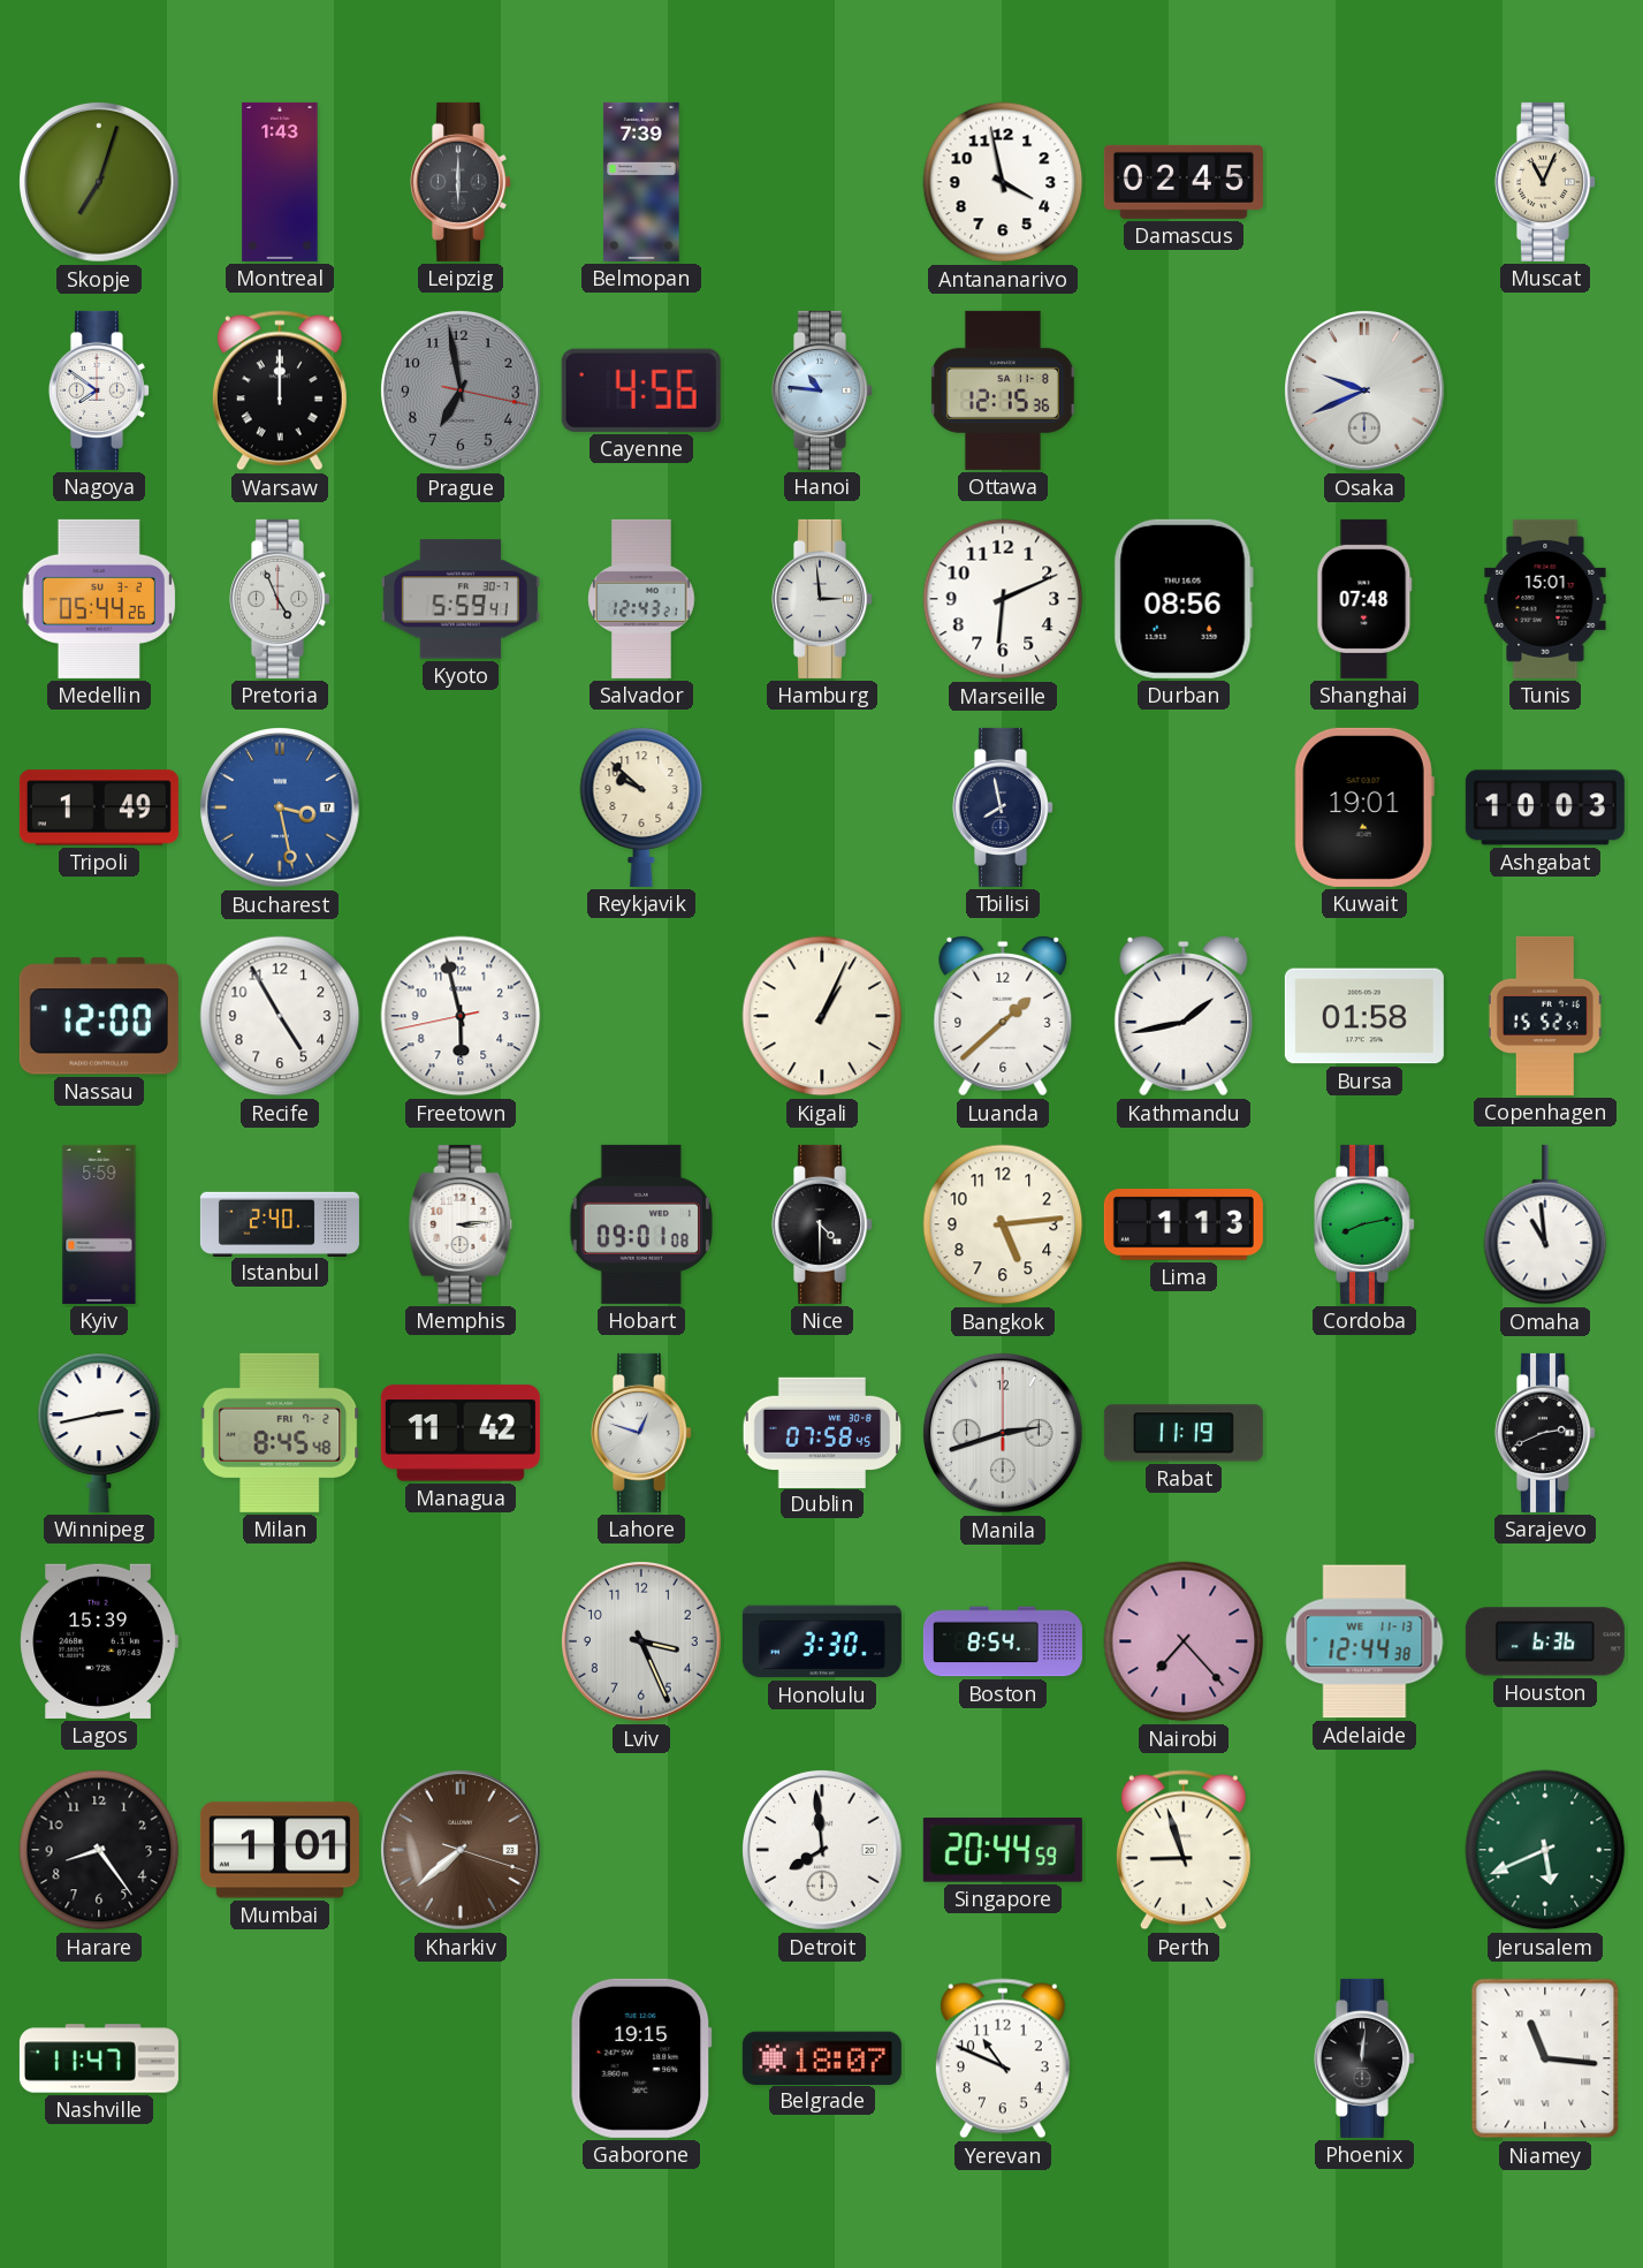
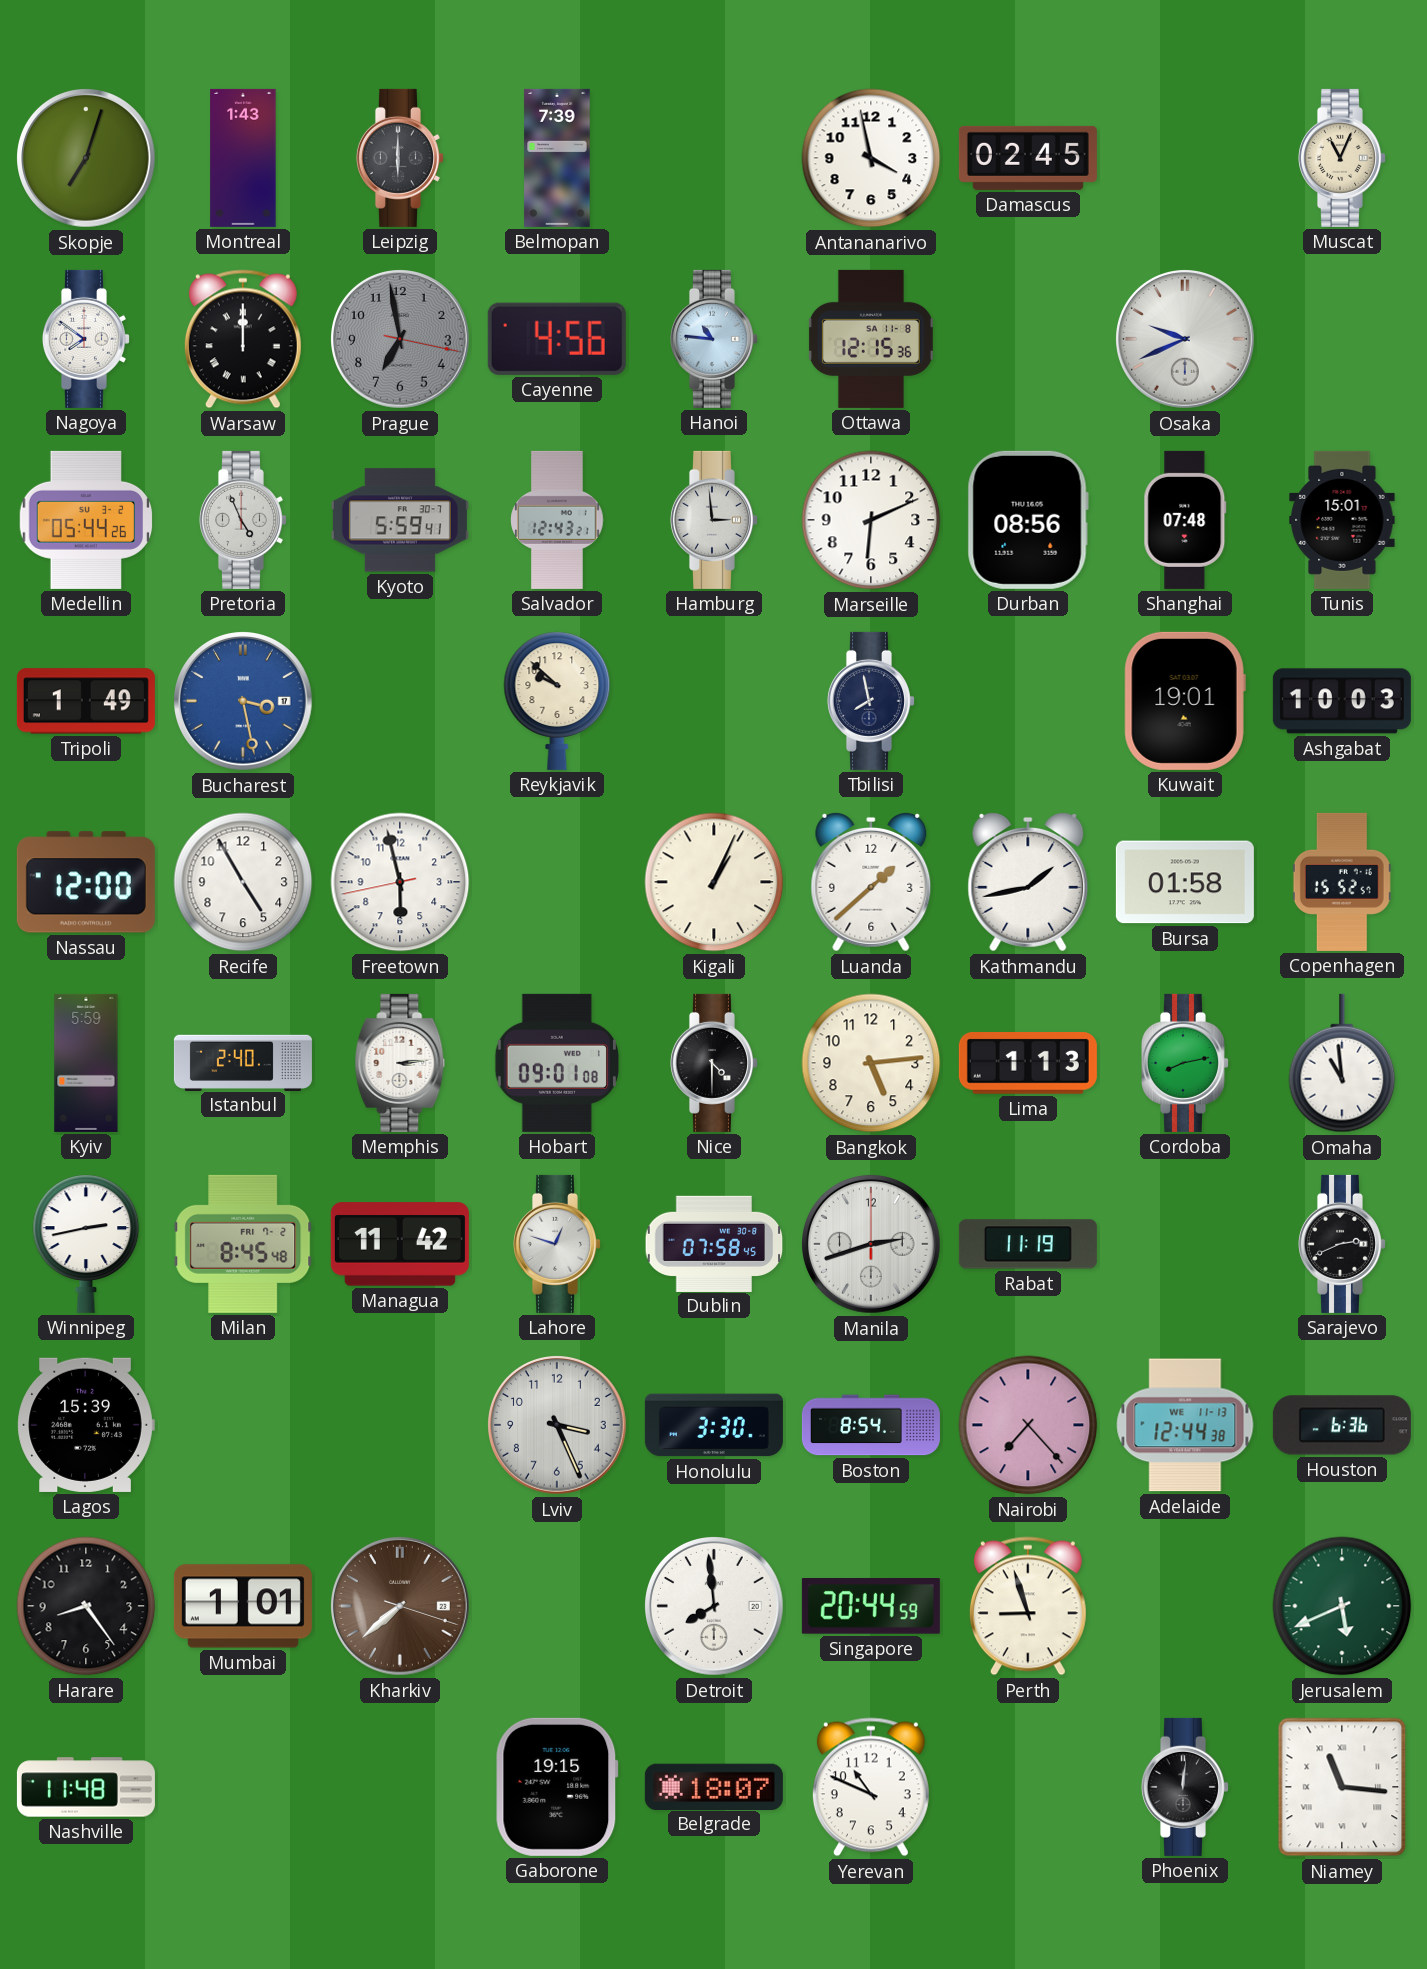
Nashville: 11:47 -> 11:48 (86, 1787)
